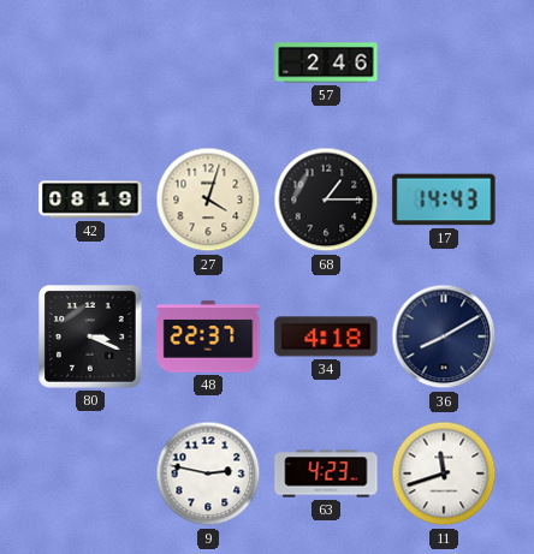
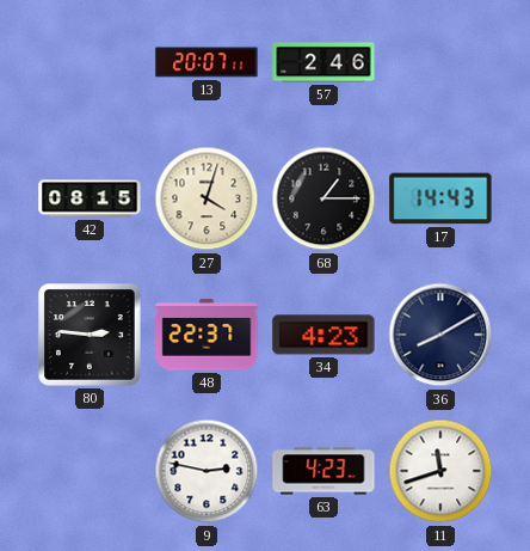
13: none -> 20:07 (207, 62)
42: 08:19 -> 08:15 (90, 198)
80: 3:19 -> 2:46 (91, 336)
34: 4:18 -> 4:23 (323, 335)
